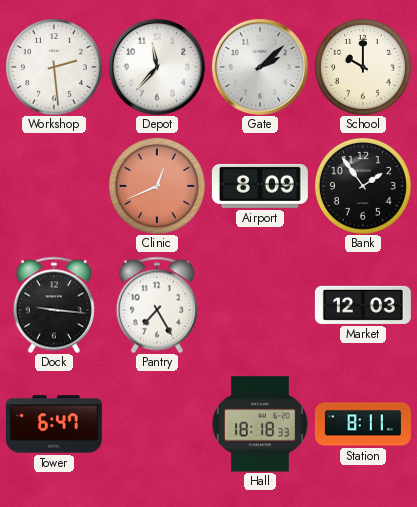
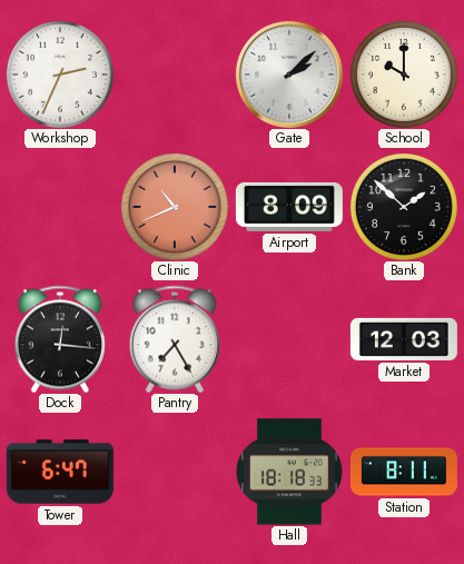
Workshop: 2:29 -> 2:34 (60, 75)
Depot: 11:37 -> none (157, 67)
Clinic: 12:41 -> 10:41 (175, 207)
Bank: 1:54 -> 1:52 (404, 207)
Dock: 9:16 -> 12:16 (60, 339)
